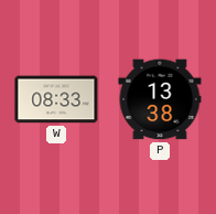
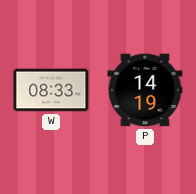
P: 13:38 -> 14:19 (145, 90)
